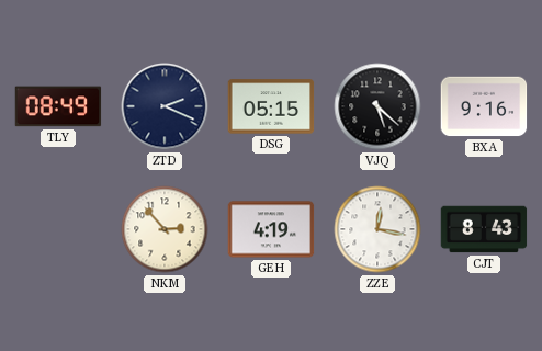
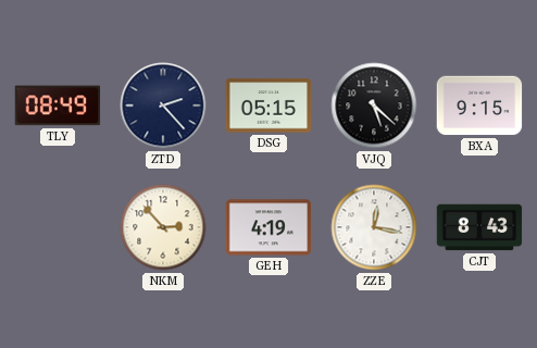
ZTD: 2:19 -> 2:23 (163, 105)
BXA: 9:16 -> 9:15 (479, 105)
